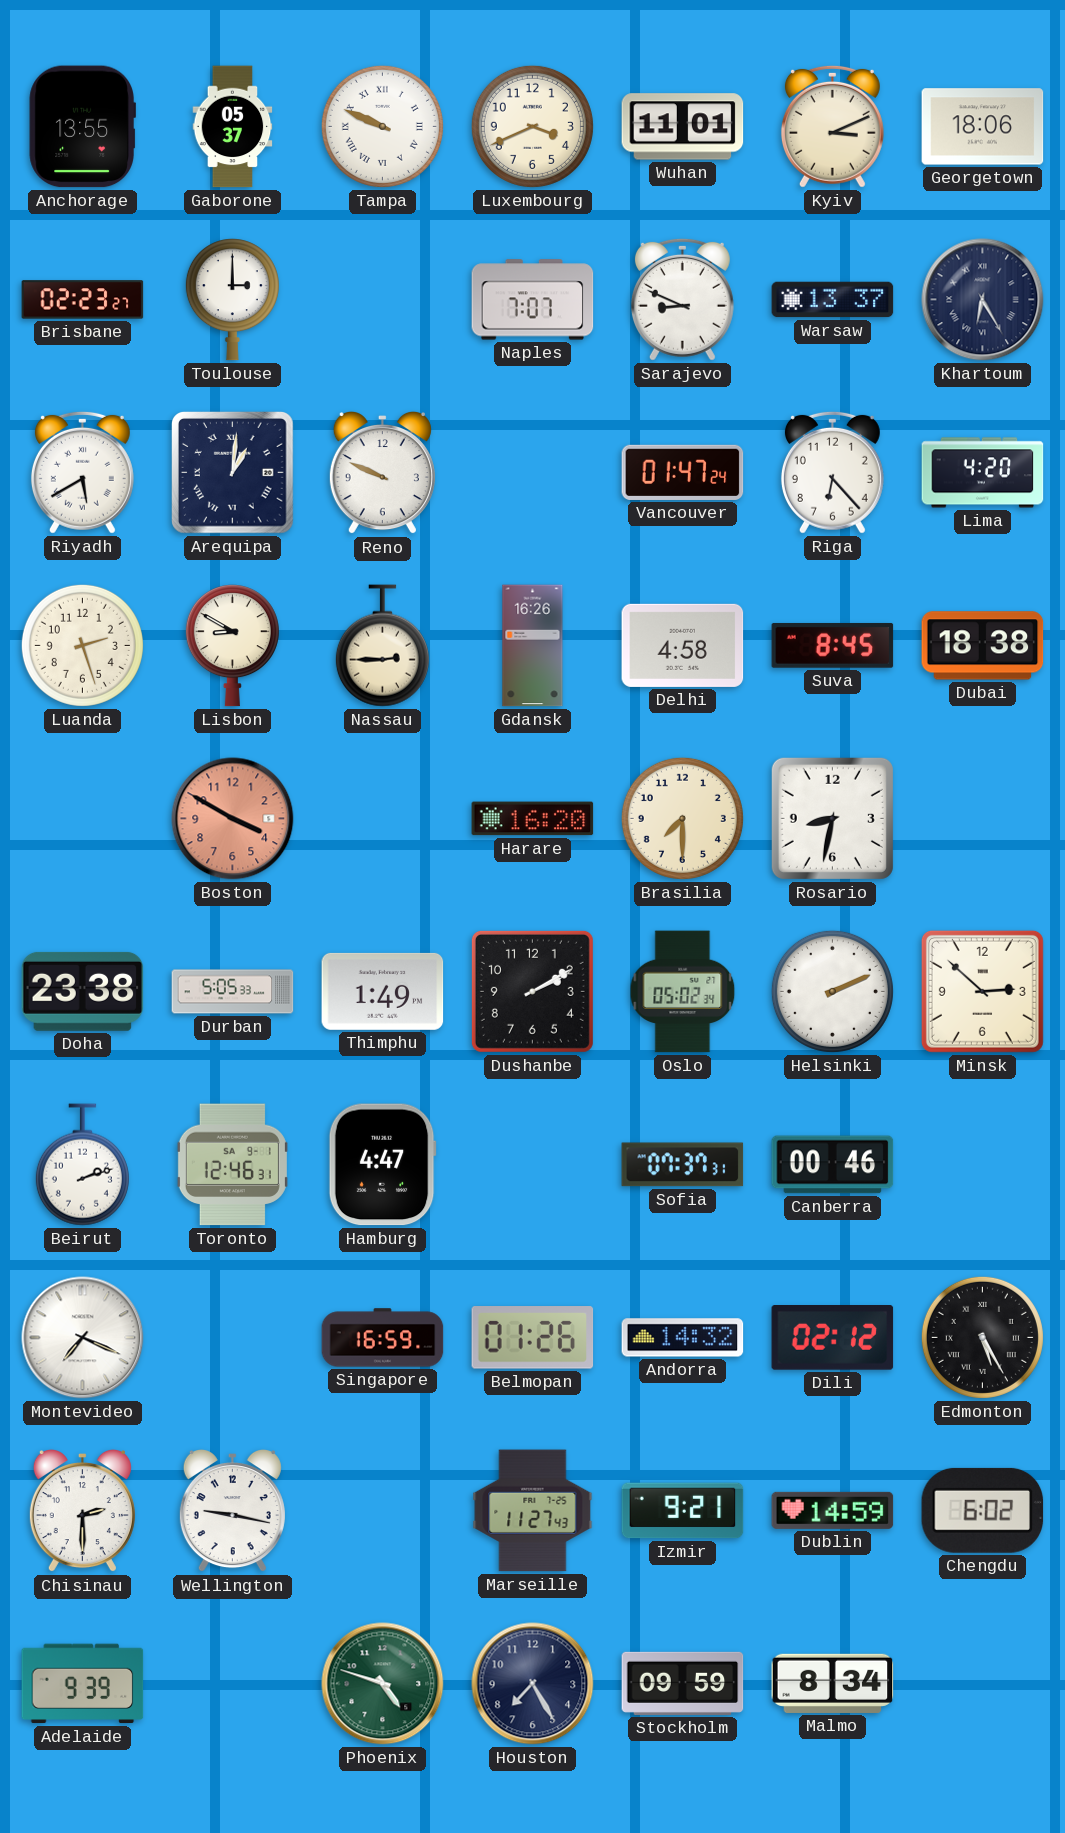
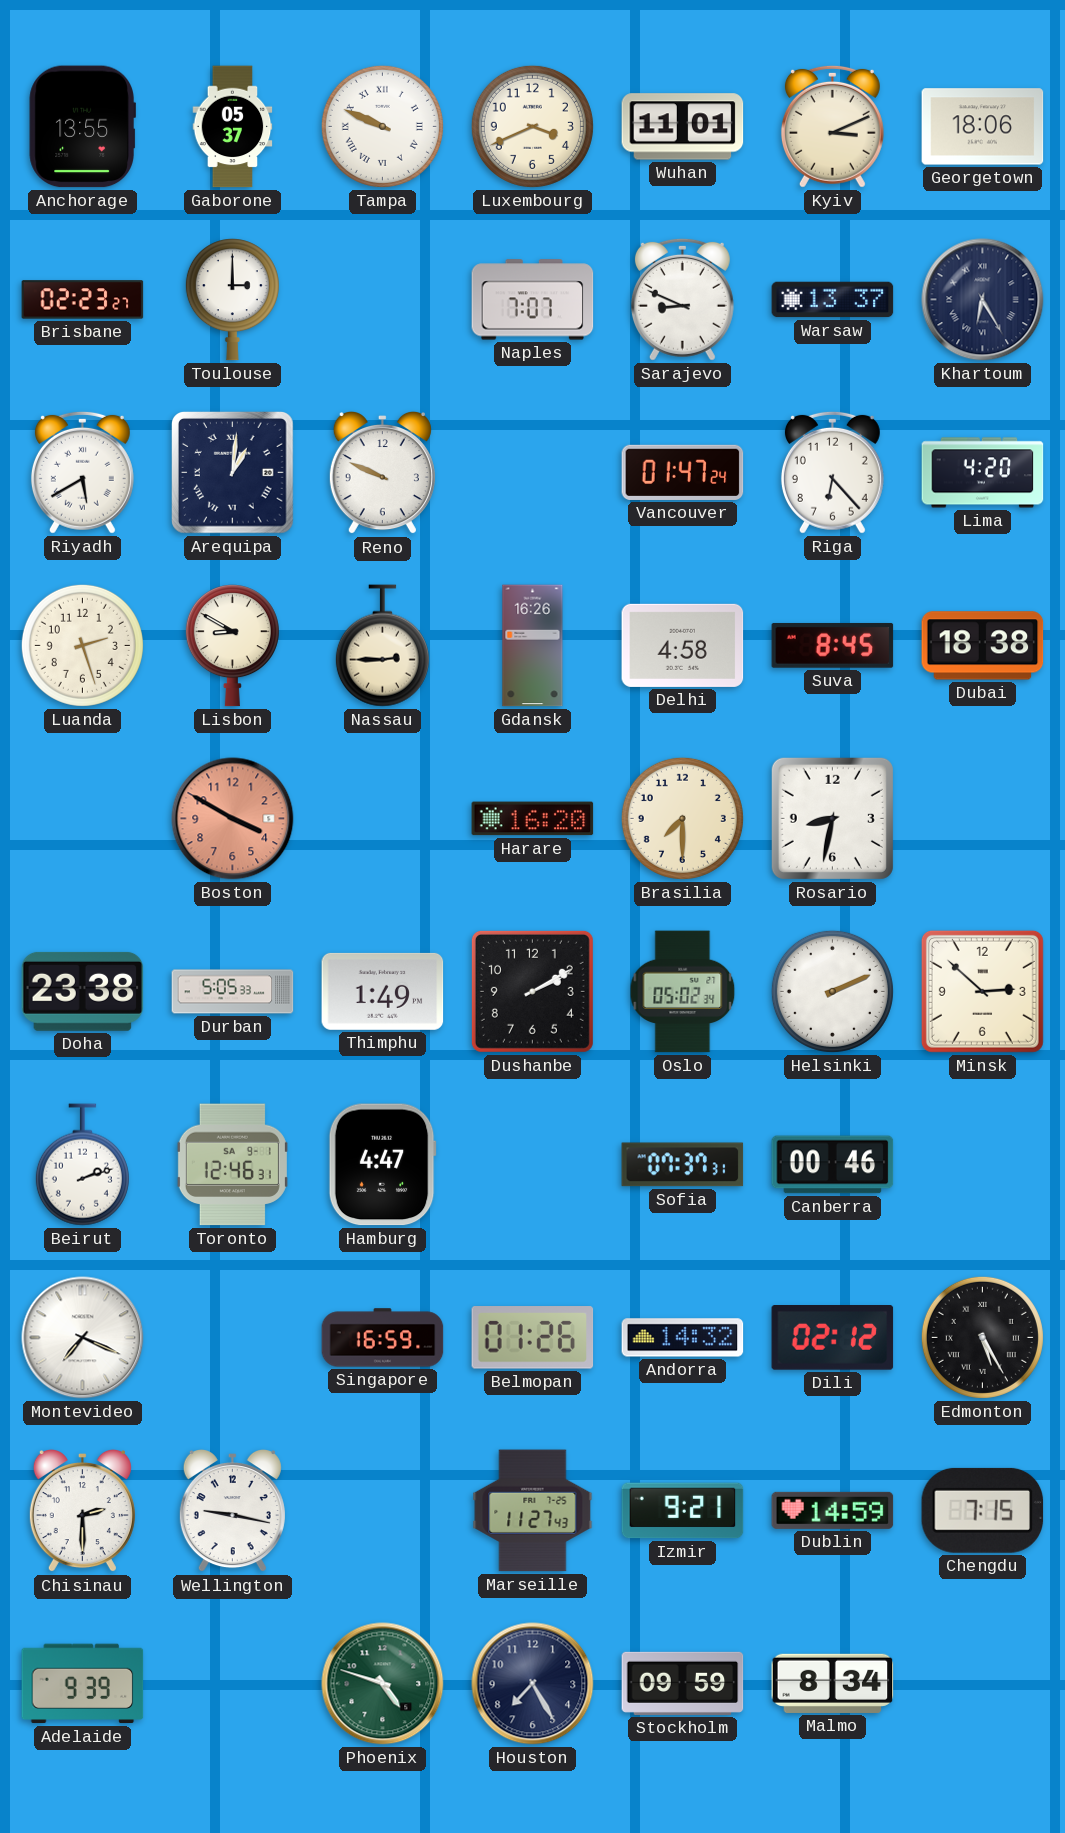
Chengdu: 6:02 -> 7:15 (983, 1510)
